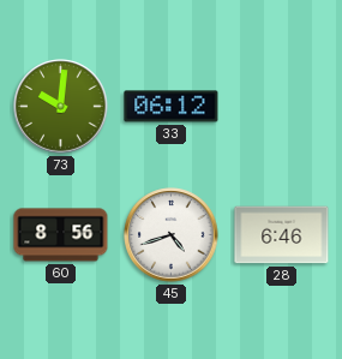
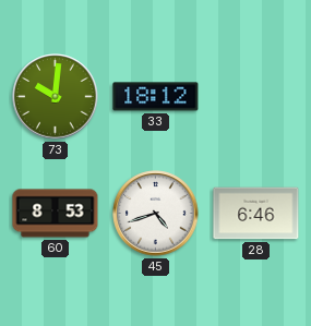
33: 06:12 -> 18:12 (156, 97)
60: 8:56 -> 8:53 (56, 214)
